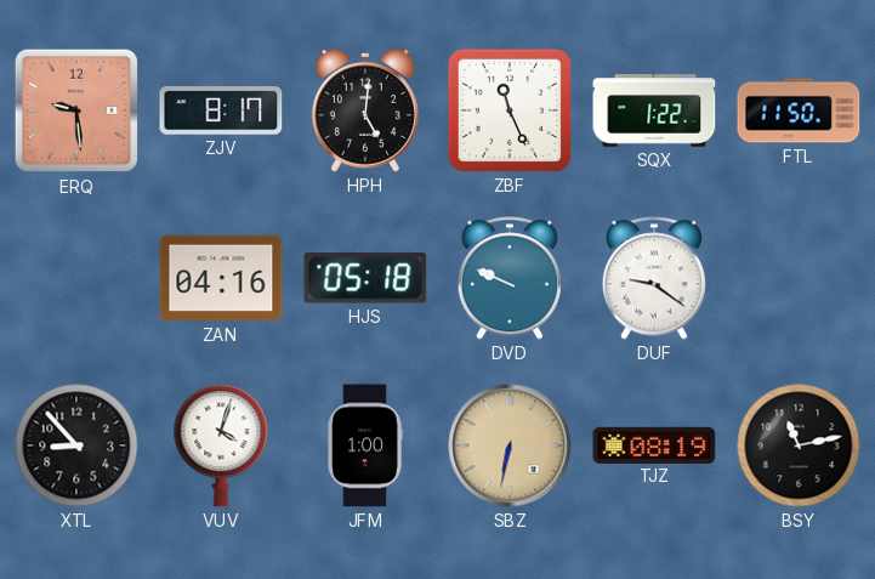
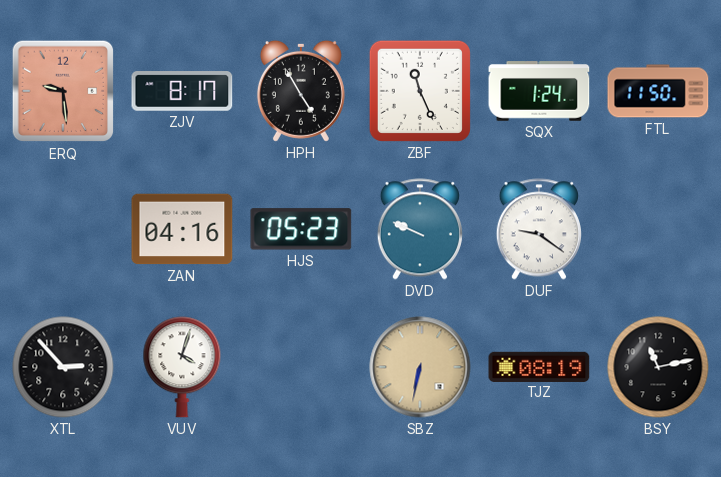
HPH: 5:01 -> 4:55 (301, 91)
SQX: 1:22 -> 1:24 (539, 91)
HJS: 05:18 -> 05:23 (301, 229)
XTL: 8:53 -> 2:53 (63, 367)
JFM: 1:00 -> none (365, 445)
